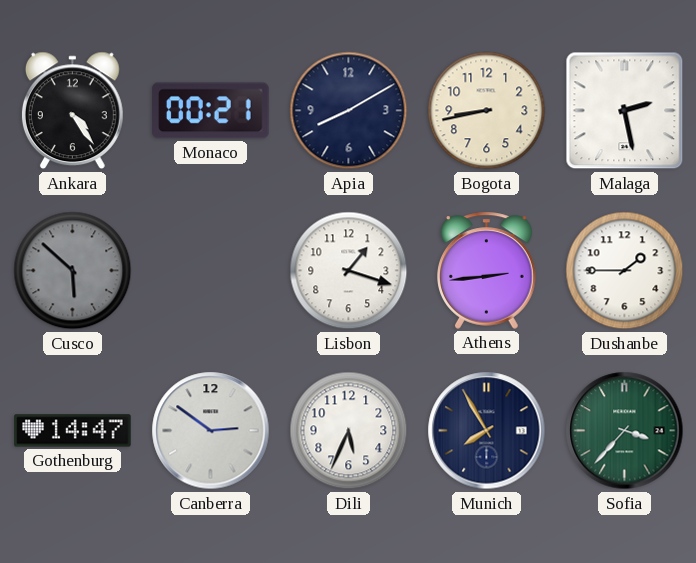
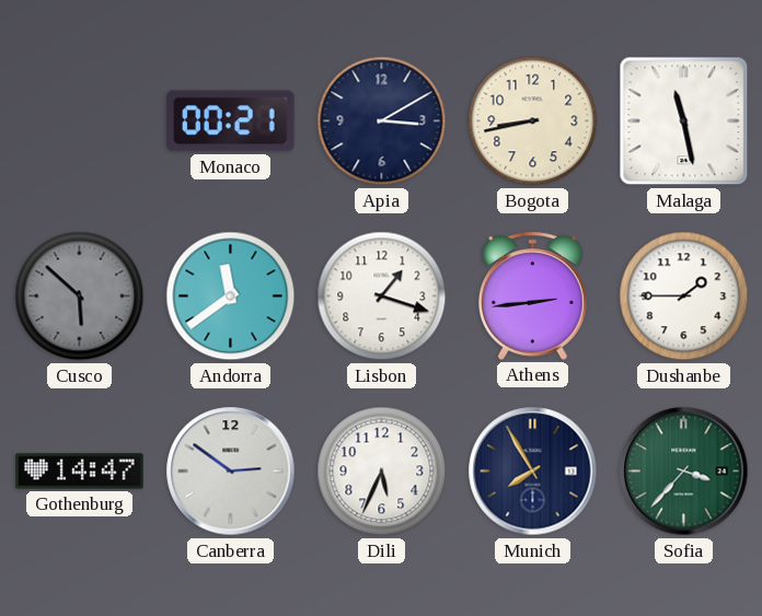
Ankara: 4:24 -> none (72, 111)
Apia: 8:10 -> 3:10 (382, 121)
Malaga: 2:28 -> 11:28 (684, 121)
Andorra: none -> 11:39 (231, 297)
